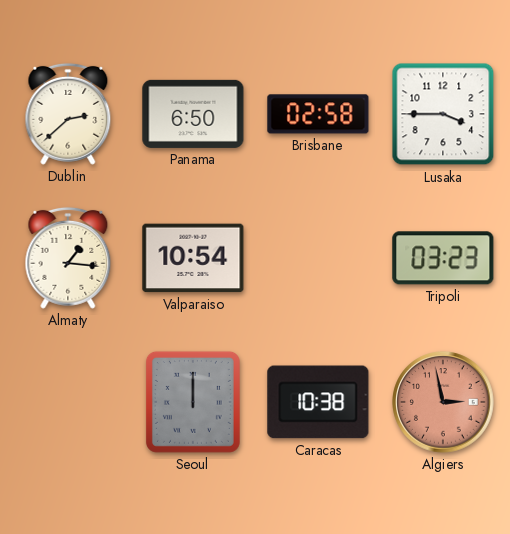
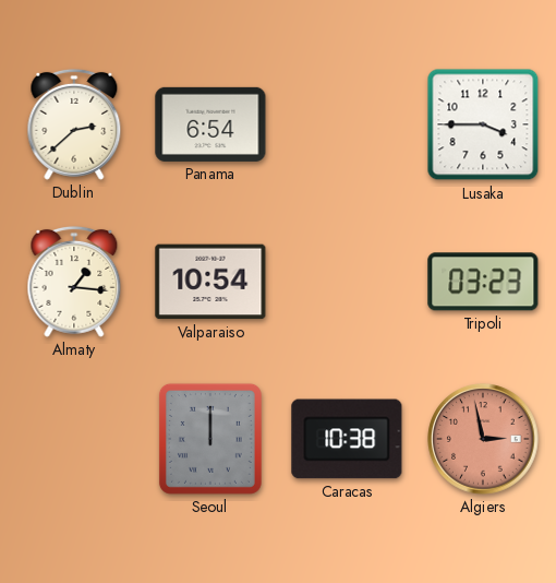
Panama: 6:50 -> 6:54 (210, 124)
Brisbane: 02:58 -> none (318, 114)
